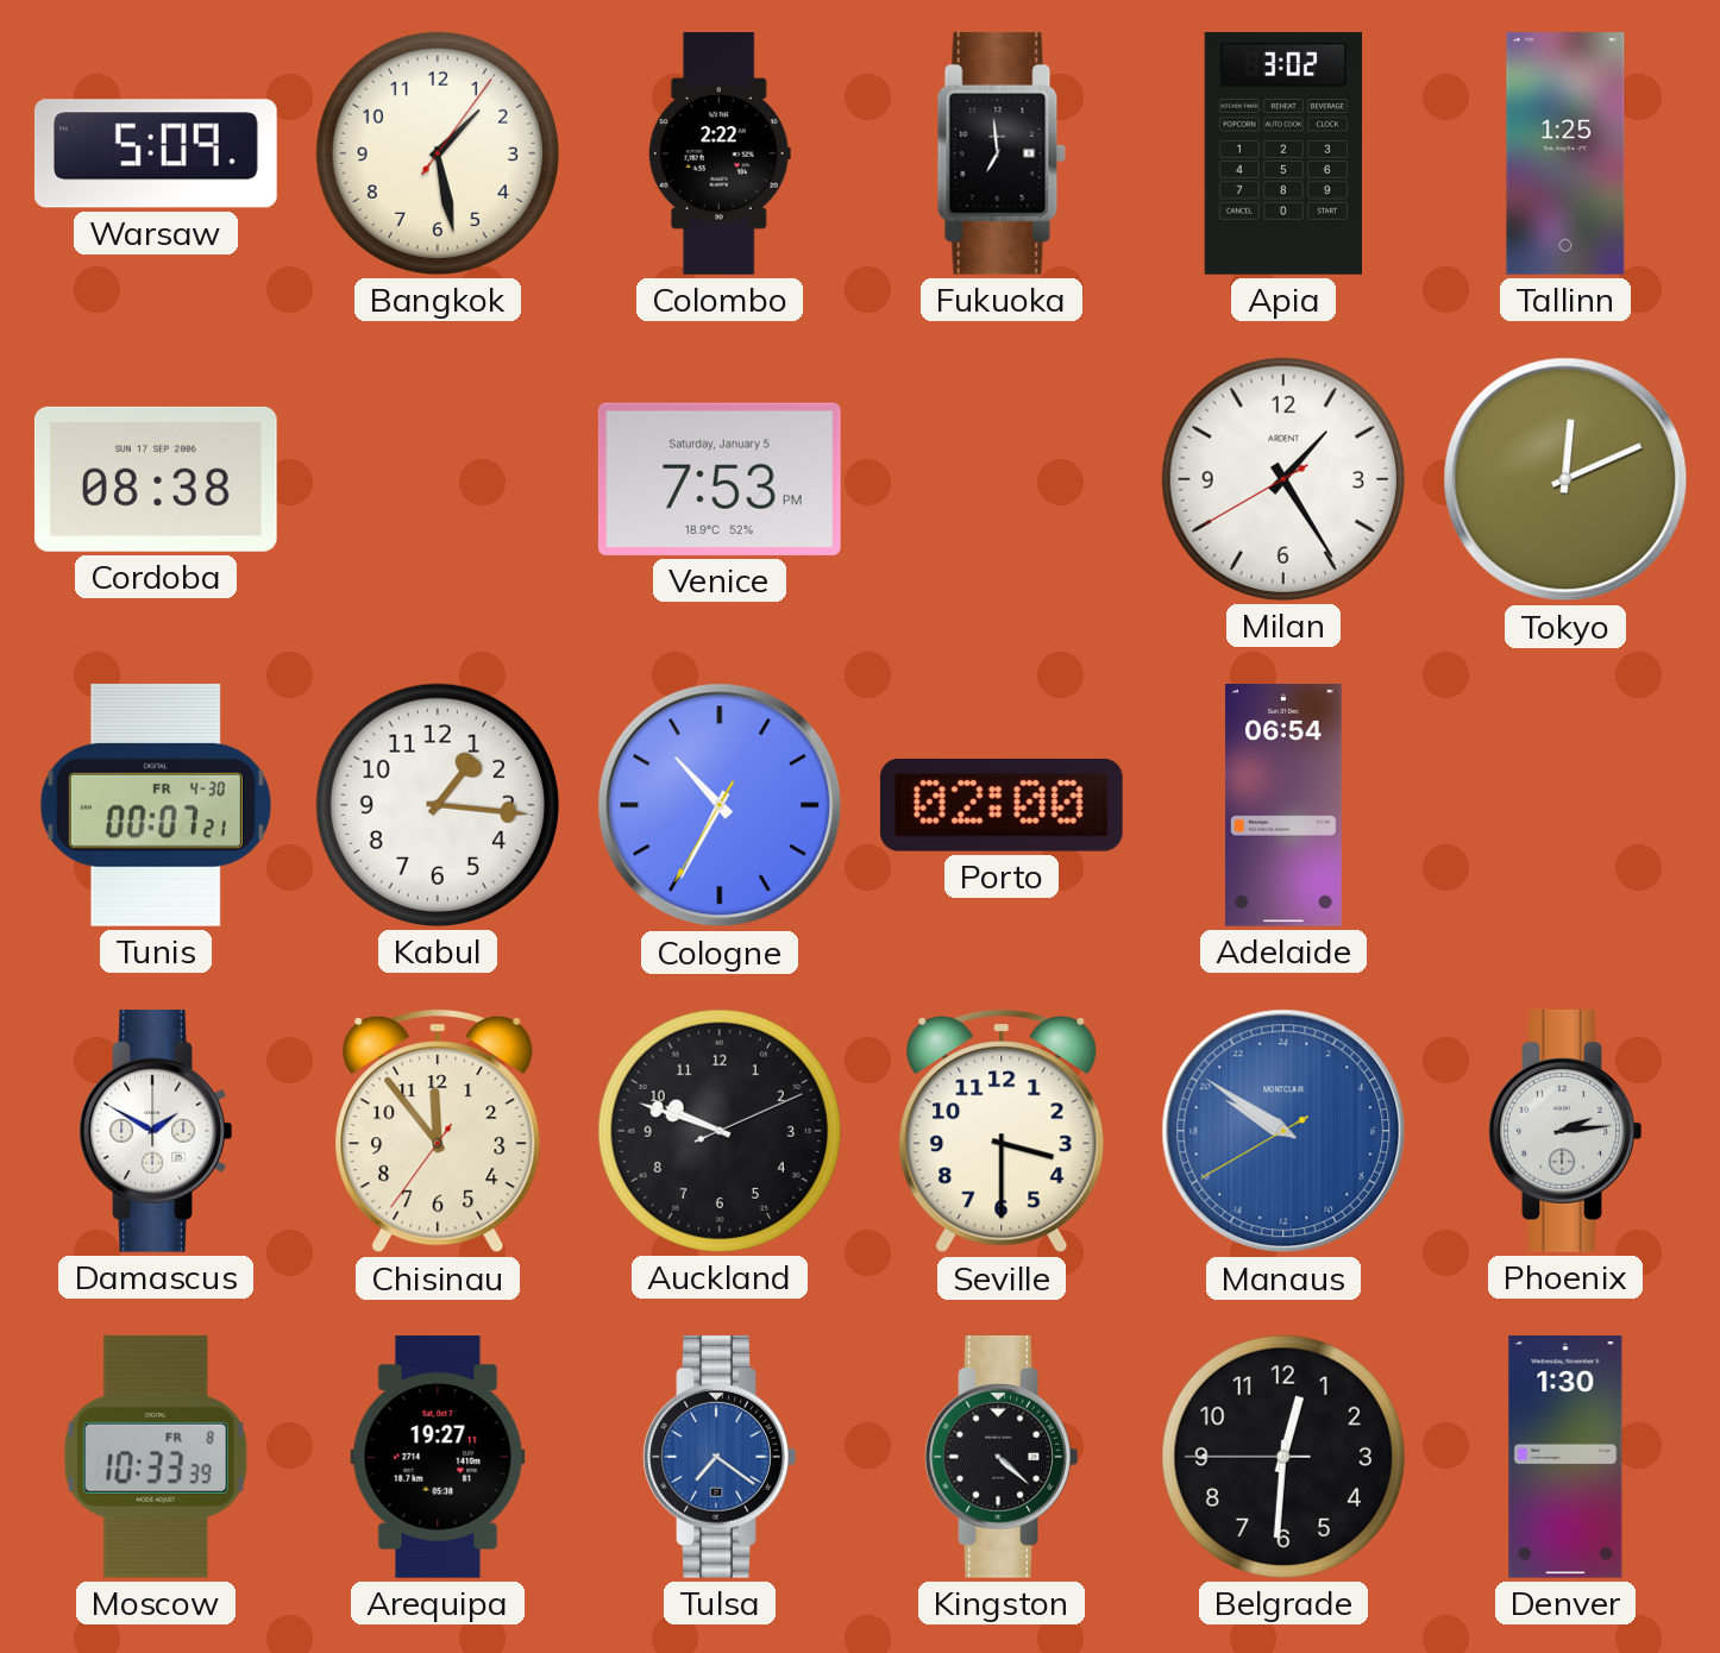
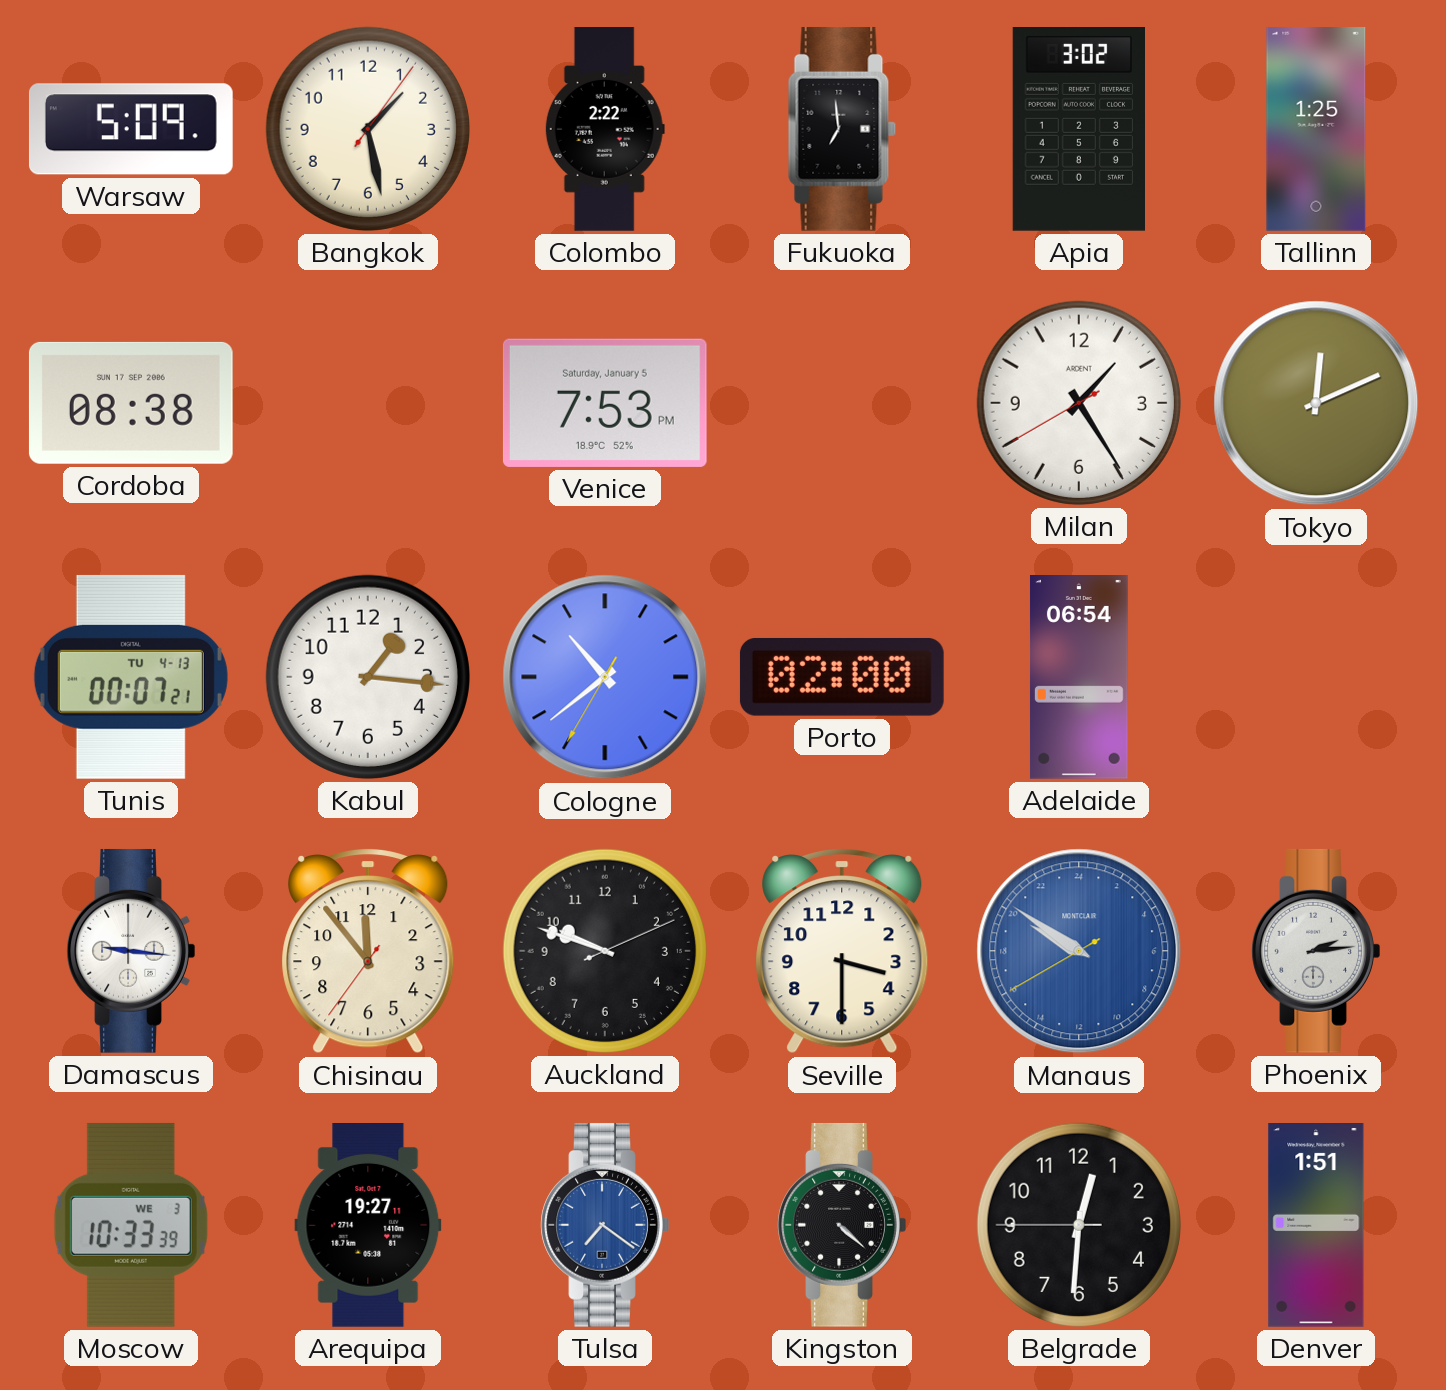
Tunis date: FR 4-30 -> TU 4-13 (131, 677)
Cologne: 10:34 -> 10:38 (605, 677)
Damascus: 1:50 -> 9:16 (131, 951)
Moscow date: FR 8 -> WE 3 (131, 1225)
Denver: 1:30 -> 1:51 (1316, 1226)
